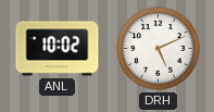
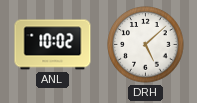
DRH: 5:11 -> 5:08 (146, 45)
